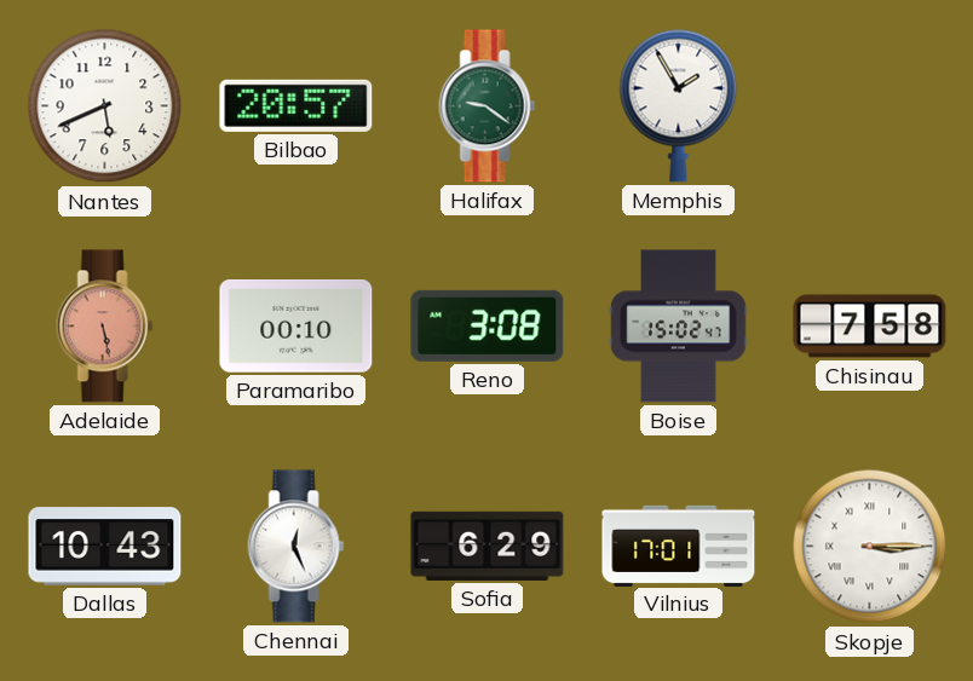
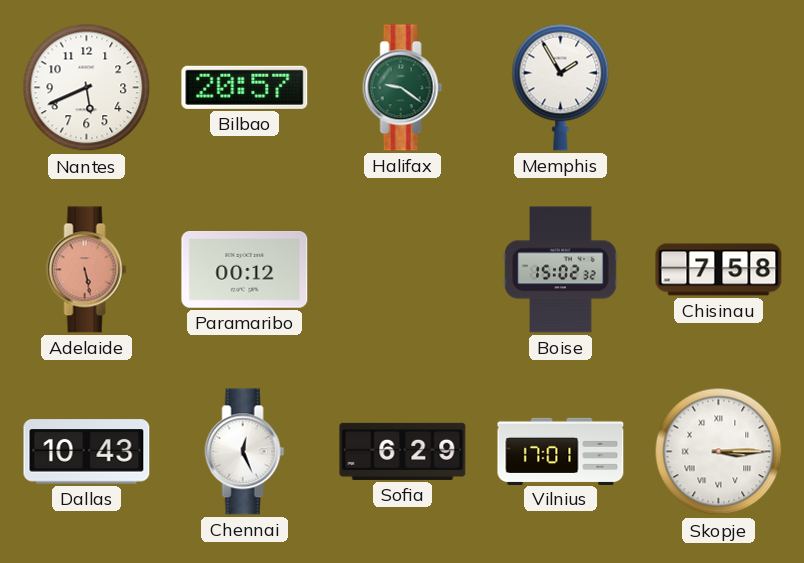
Paramaribo: 00:10 -> 00:12 (245, 270)
Reno: 3:08 -> none (488, 325)
Boise: 15:02:47 -> 15:02:32 (561, 270)
